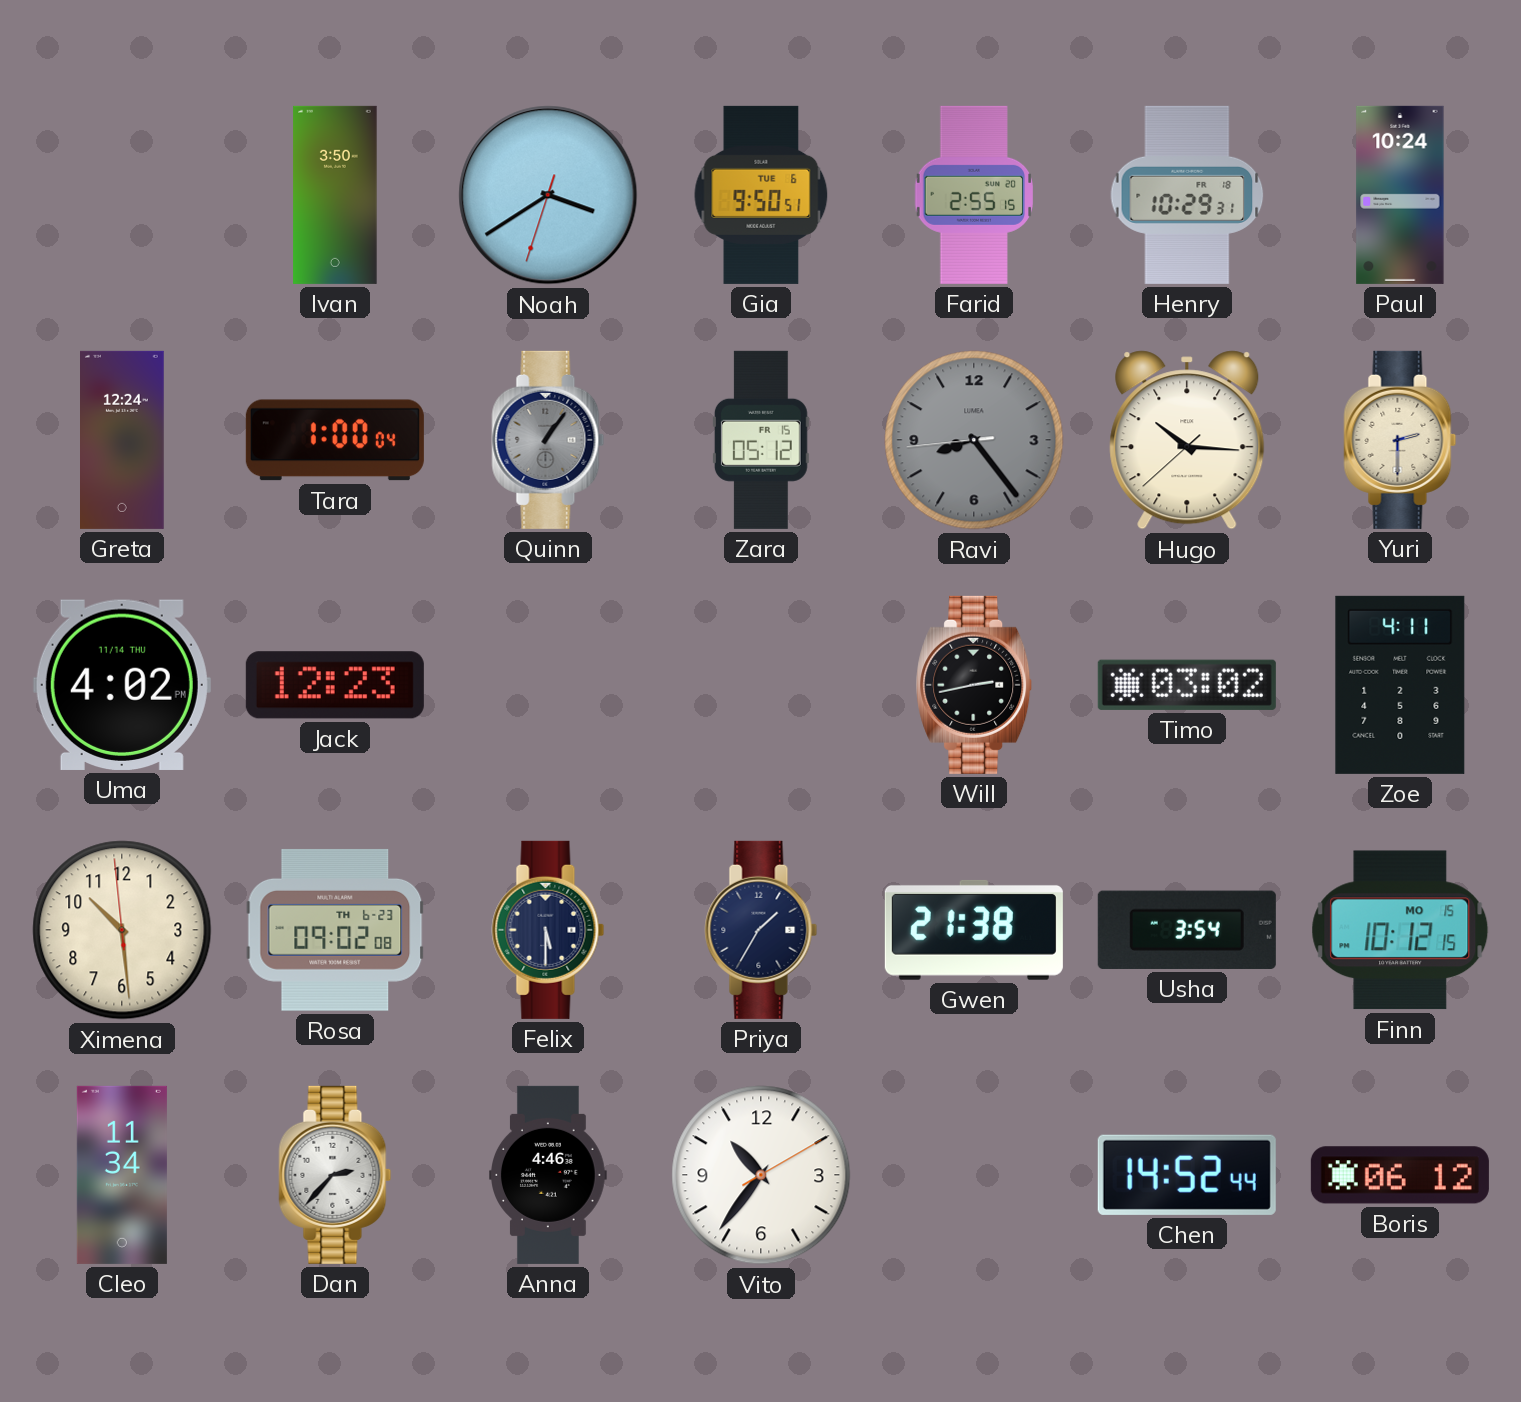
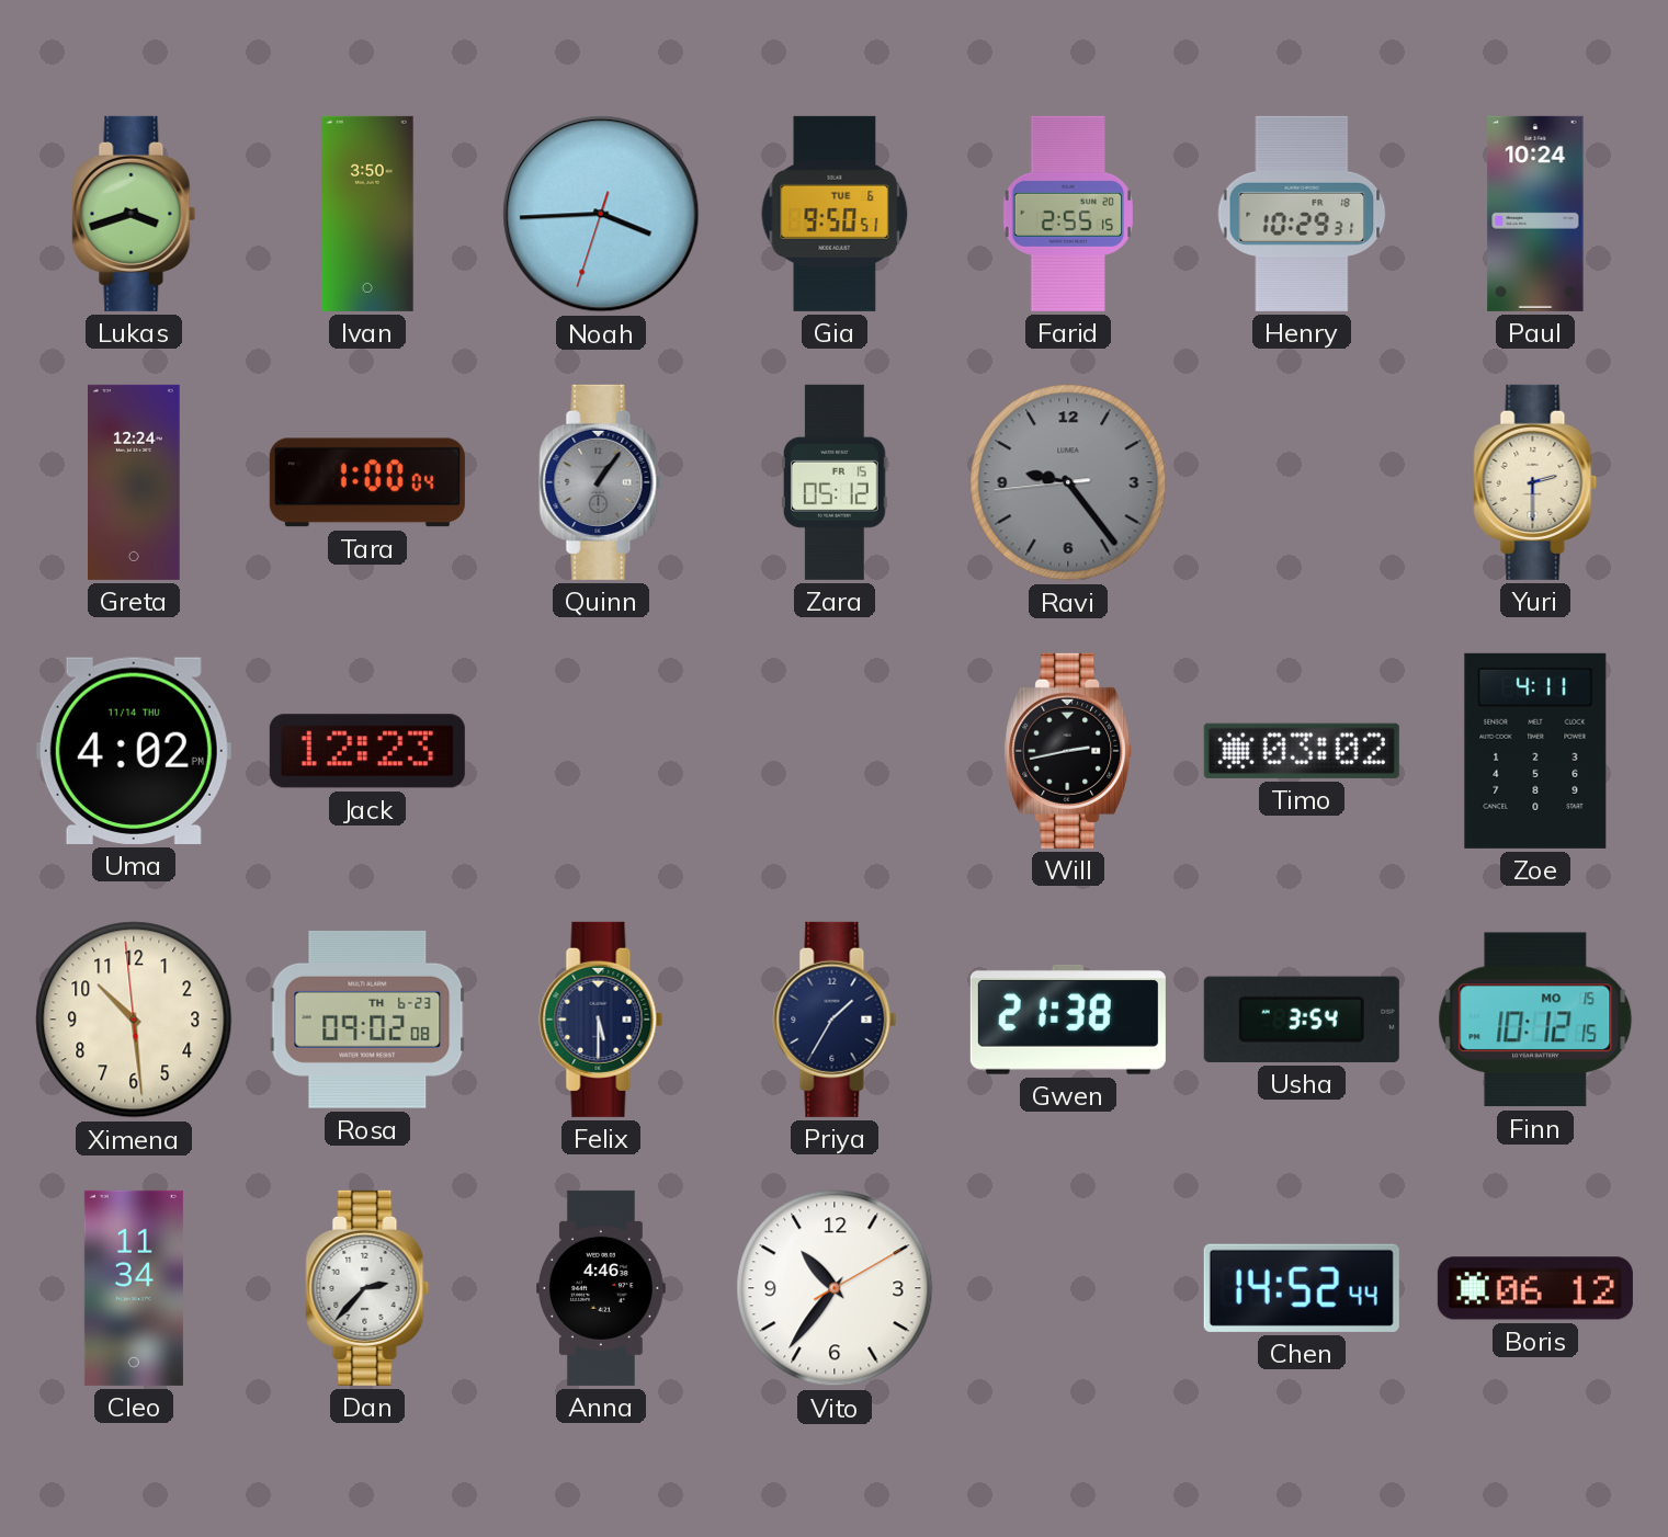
Lukas: none -> 3:42 (134, 214)
Noah: 3:39 -> 3:44 (601, 214)
Ravi: 8:23 -> 9:23 (1068, 482)
Hugo: 10:15 -> none (1187, 440)
